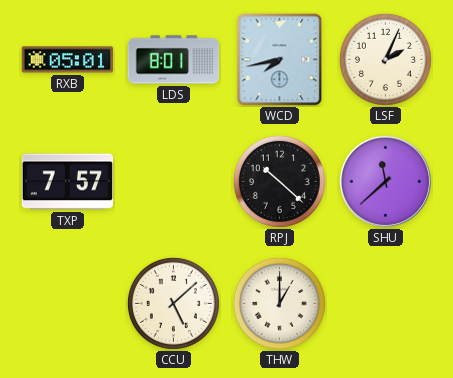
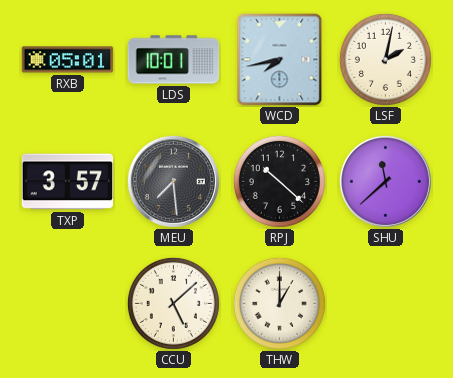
LDS: 8:01 -> 10:01 (174, 60)
LSF: 2:04 -> 2:02 (385, 59)
TXP: 7:57 -> 3:57 (68, 182)
MEU: none -> 7:29 (173, 181)
